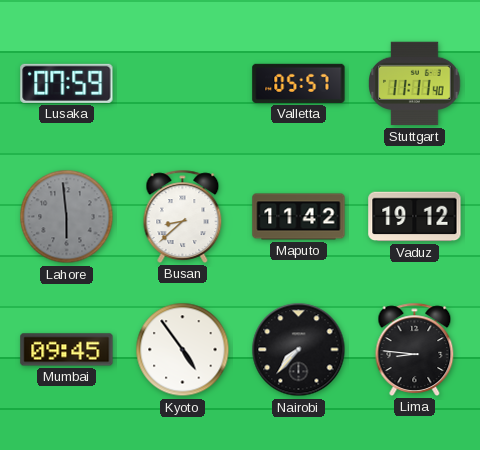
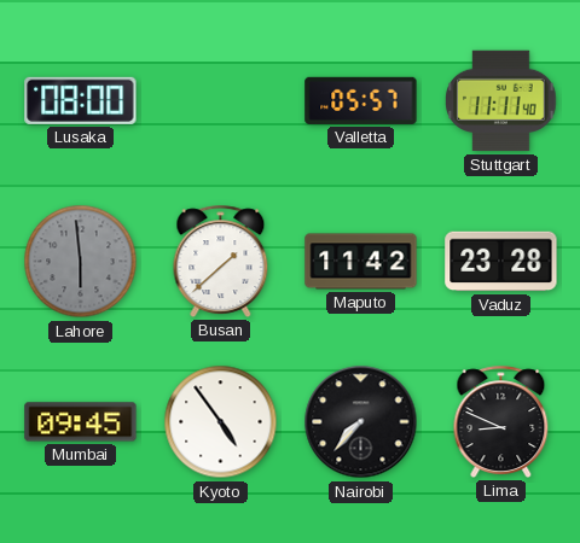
Lusaka: 07:59 -> 08:00 (81, 100)
Busan: 8:38 -> 1:38 (221, 261)
Vaduz: 19:12 -> 23:28 (501, 262)
Lima: 8:46 -> 8:49 (501, 421)
